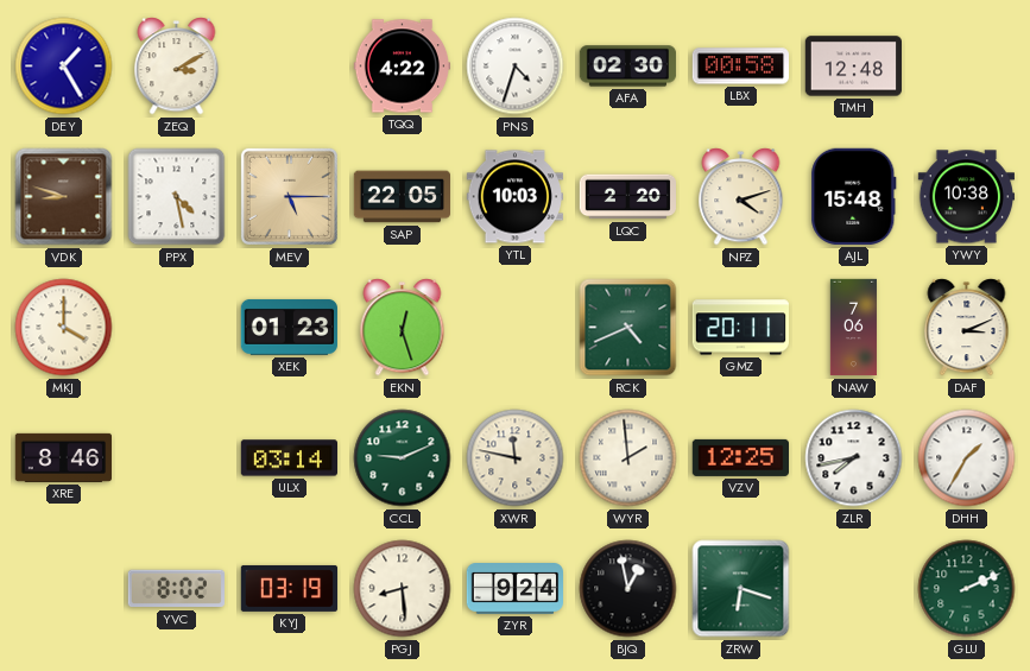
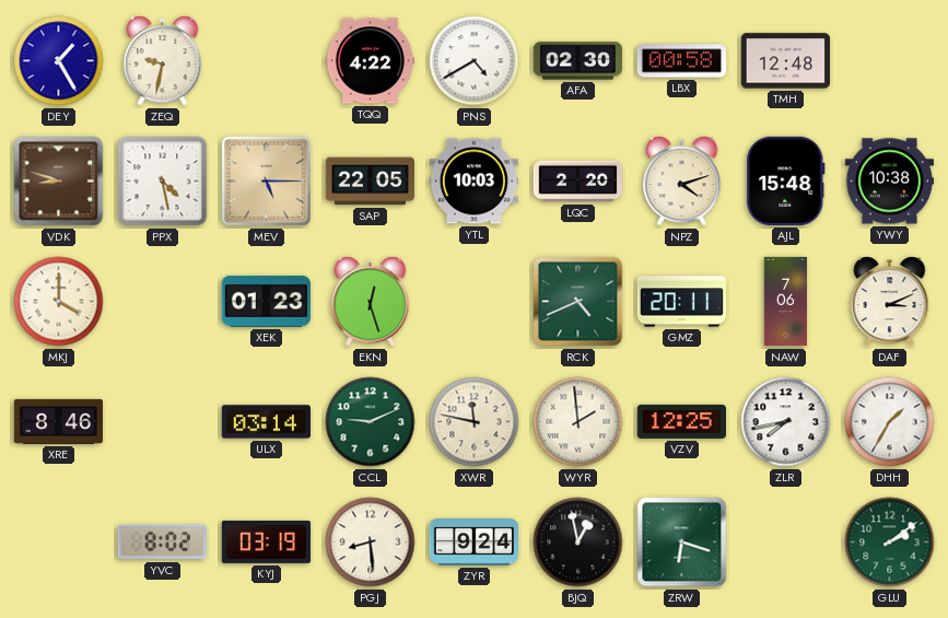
ZEQ: 3:10 -> 9:32 (163, 61)
PNS: 4:33 -> 4:40 (475, 61)
GLU: 2:11 -> 2:09 (890, 543)
